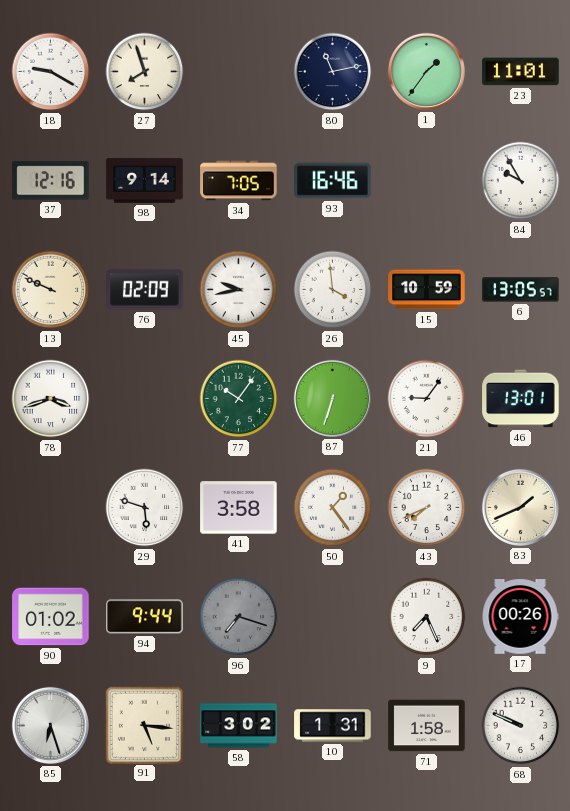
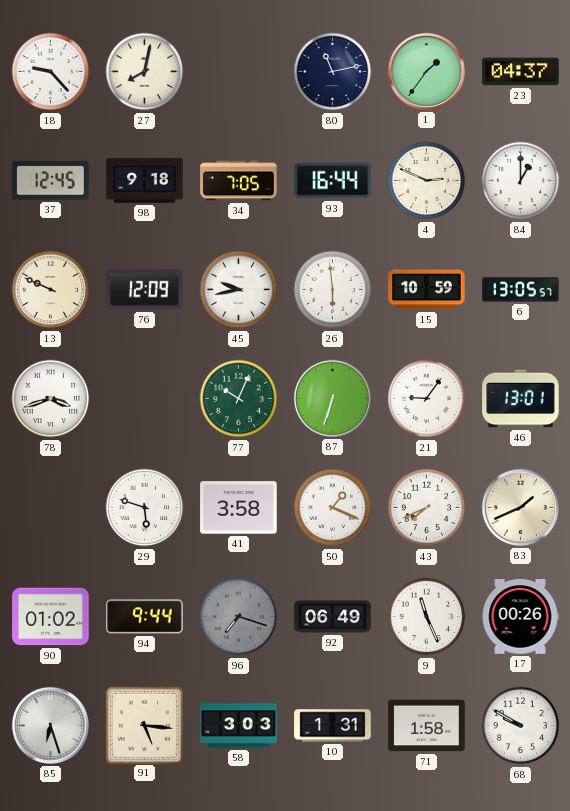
18: 9:20 -> 9:23 (51, 72)
27: 7:57 -> 8:02 (145, 72)
23: 11:01 -> 04:37 (521, 72)
37: 12:16 -> 12:45 (51, 181)
98: 9:14 -> 9:18 (145, 181)
93: 16:46 -> 16:44 (333, 181)
4: none -> 2:49 (427, 181)
84: 9:55 -> 1:00 (521, 181)
76: 02:09 -> 12:09 (145, 290)
26: 3:59 -> 5:59 (333, 290)
77: 10:06 -> 10:04 (239, 399)
50: 1:24 -> 1:19 (333, 508)
92: none -> 06:49 (333, 617)
9: 7:26 -> 11:26 (427, 617)
58: 3:02 -> 3:03 (239, 726)
68: 9:49 -> 9:50 (521, 726)
